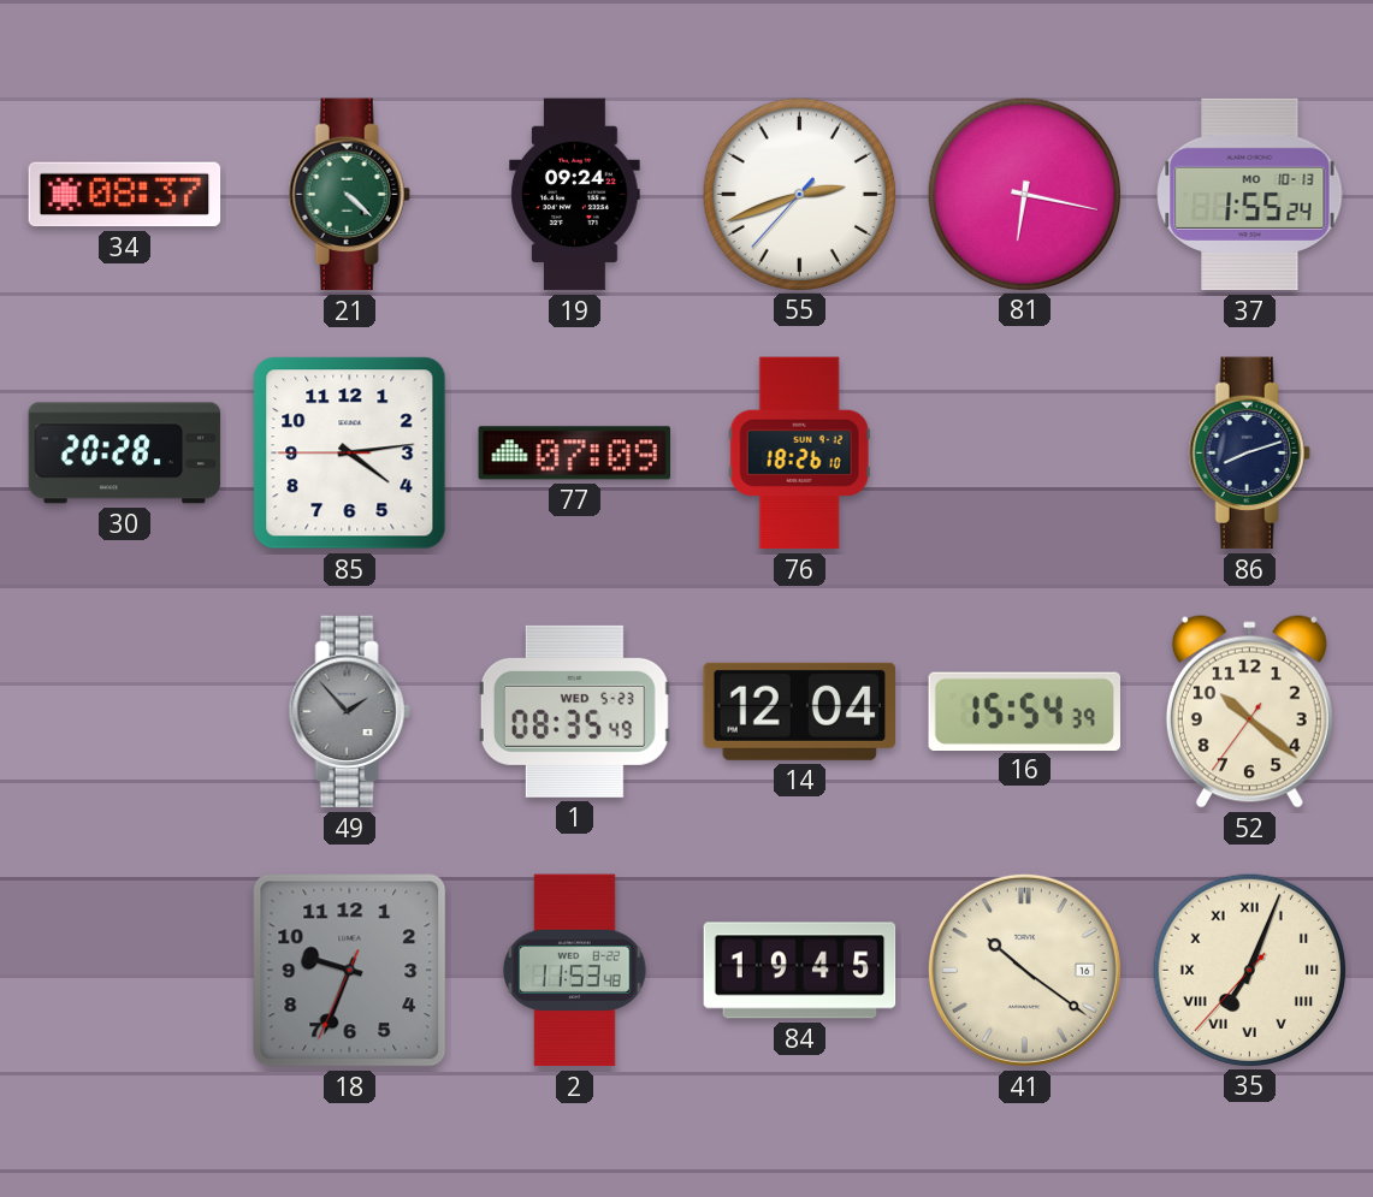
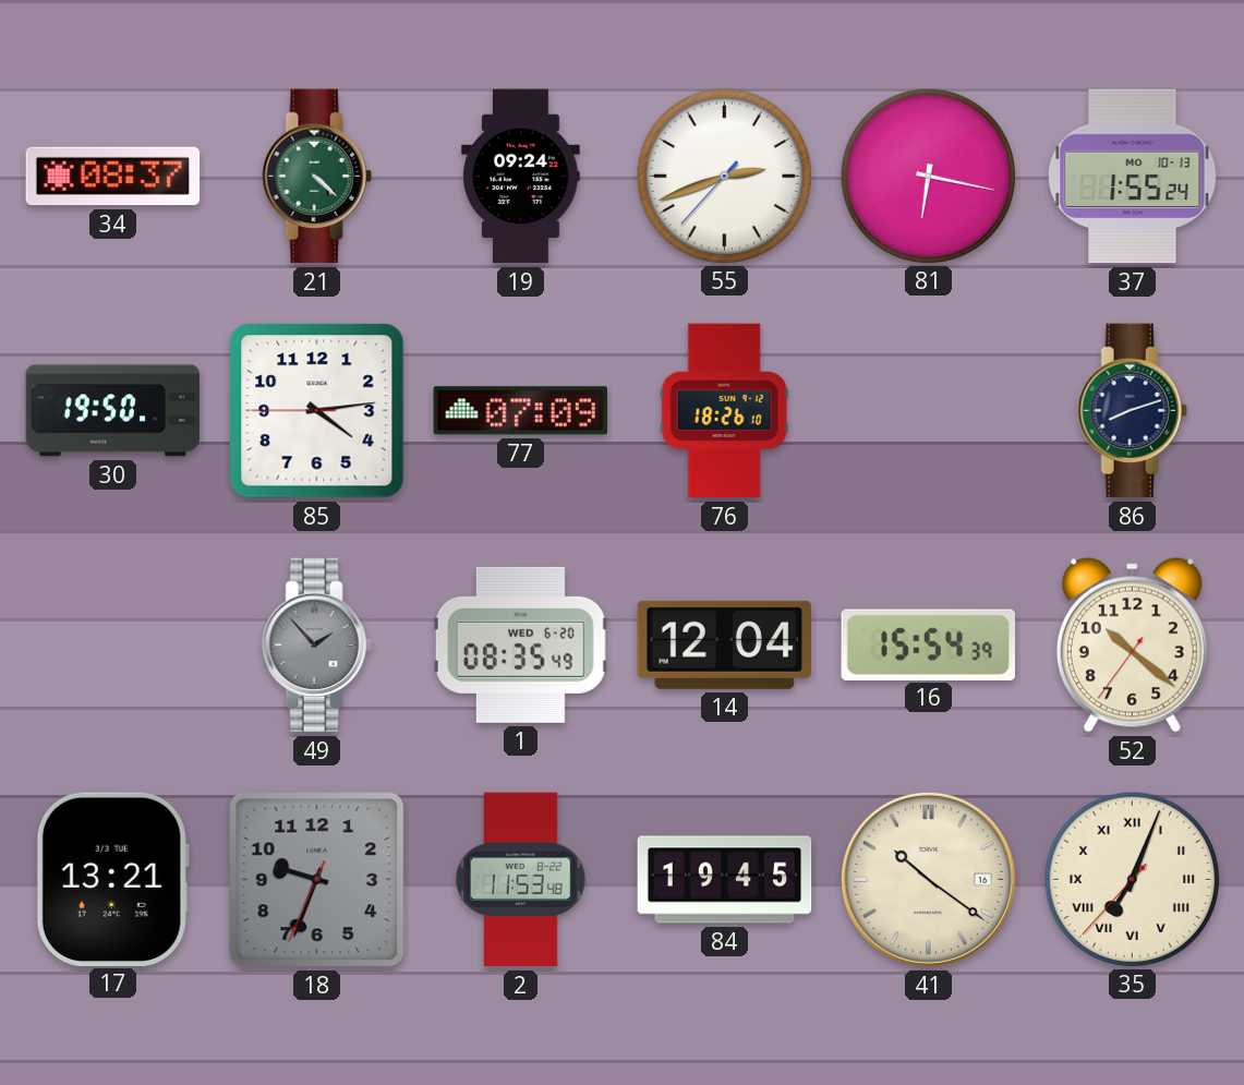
30: 20:28 -> 19:50 (113, 411)
1 date: WED 5-23 -> WED 6-20 (520, 644)
17: none -> 13:21 (112, 879)
